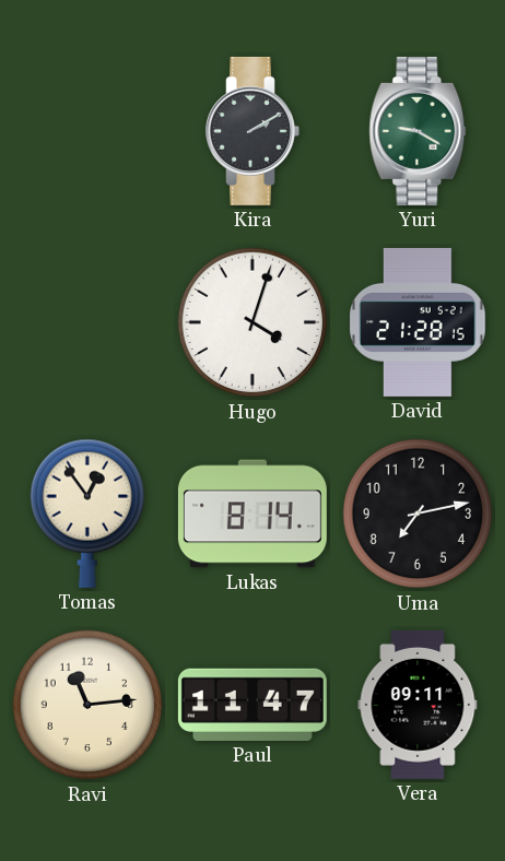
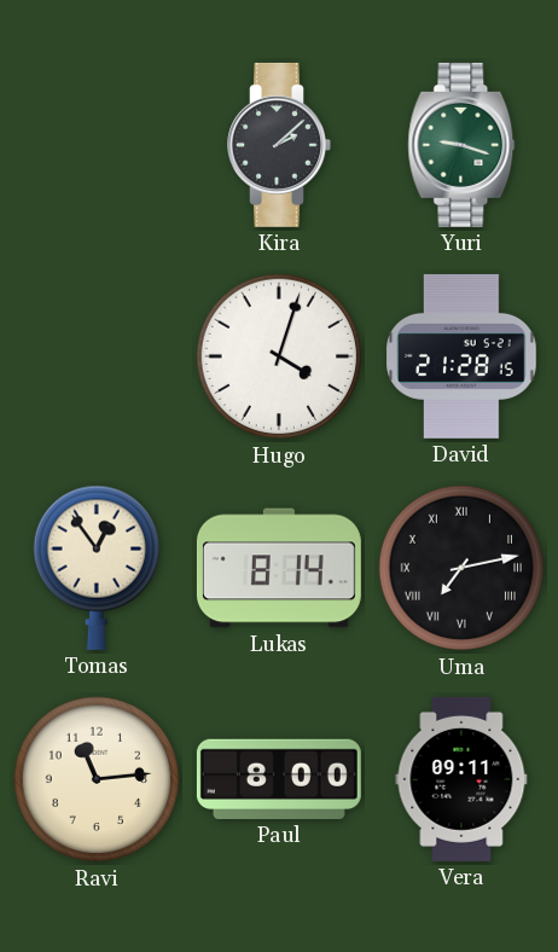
Kira: 2:10 -> 2:08 (279, 145)
Yuri: 9:20 -> 9:18 (461, 145)
Uma numerals: Arabic -> Roman (461, 568)
Paul: 11:47 -> 8:00 (279, 779)
